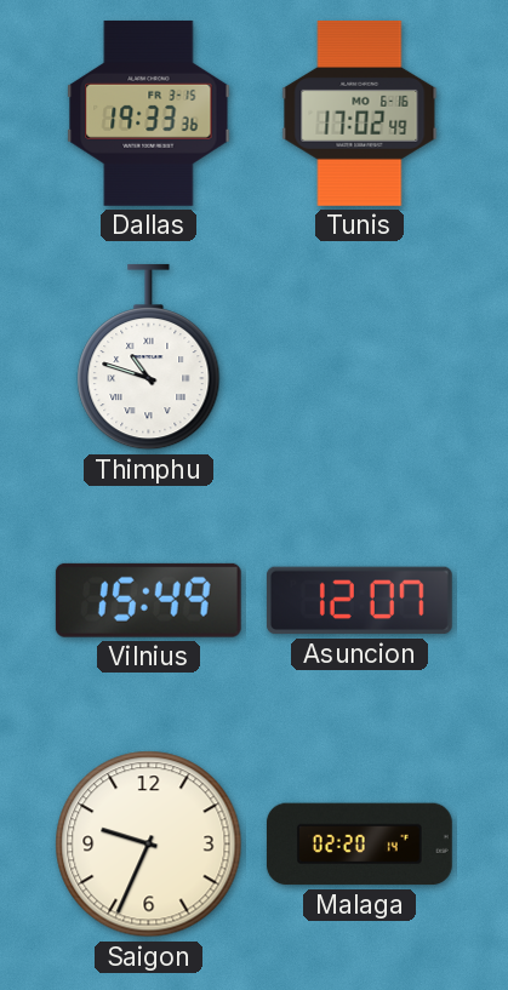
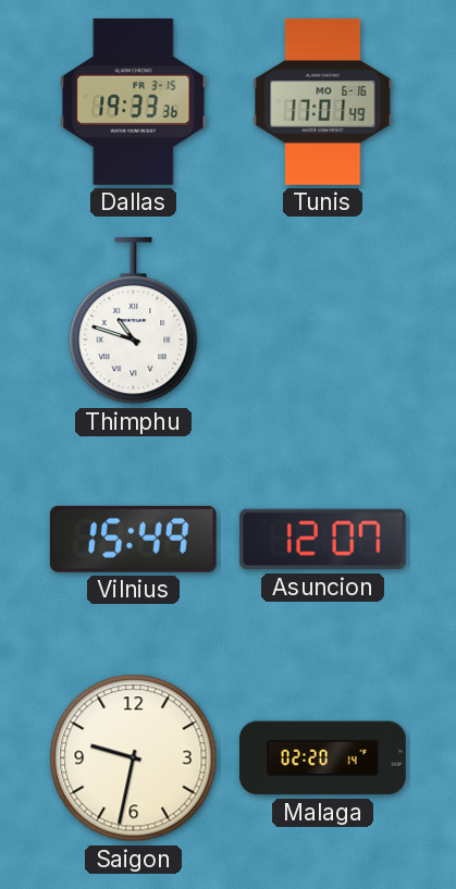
Tunis: 17:02 -> 17:01 (323, 102)
Saigon: 9:34 -> 9:32 (134, 758)
